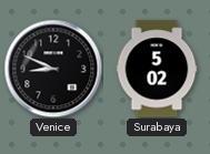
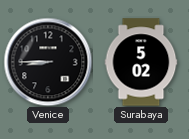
Venice: 8:49 -> 8:45 (48, 62)
